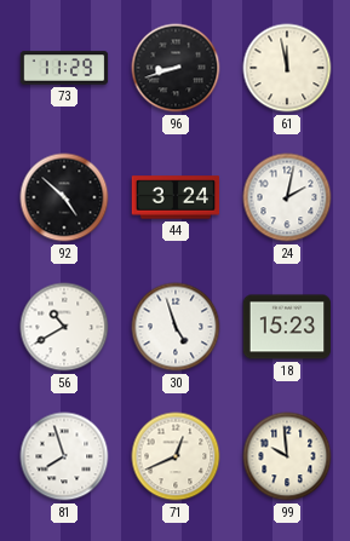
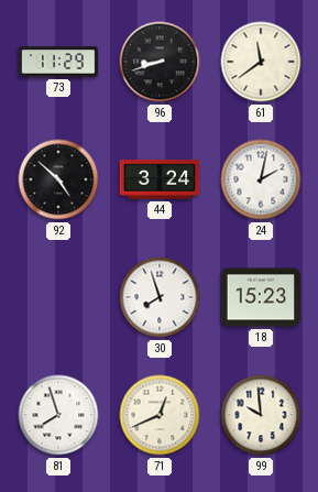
61: 11:58 -> 11:39 (261, 62)
56: 10:40 -> none (64, 327)
30: 4:57 -> 7:57 (160, 297)
